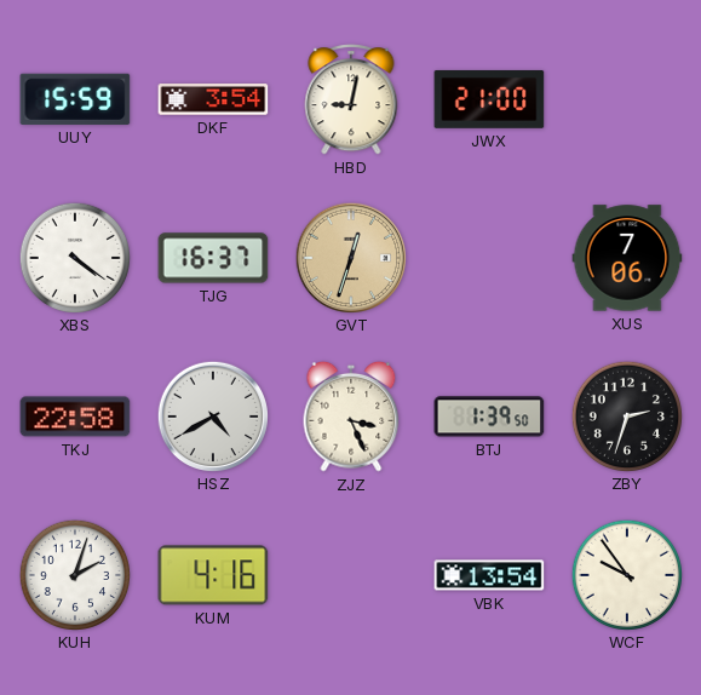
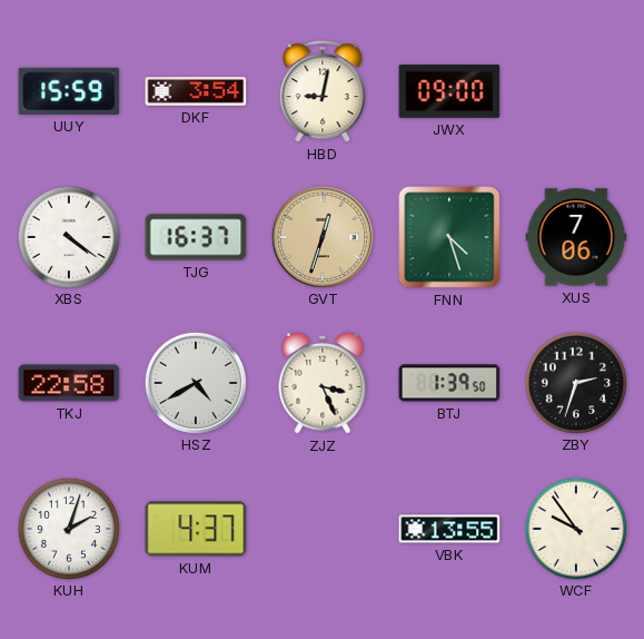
JWX: 21:00 -> 09:00 (449, 91)
FNN: none -> 4:27 (449, 237)
KUM: 4:16 -> 4:37 (196, 529)
VBK: 13:54 -> 13:55 (449, 529)
